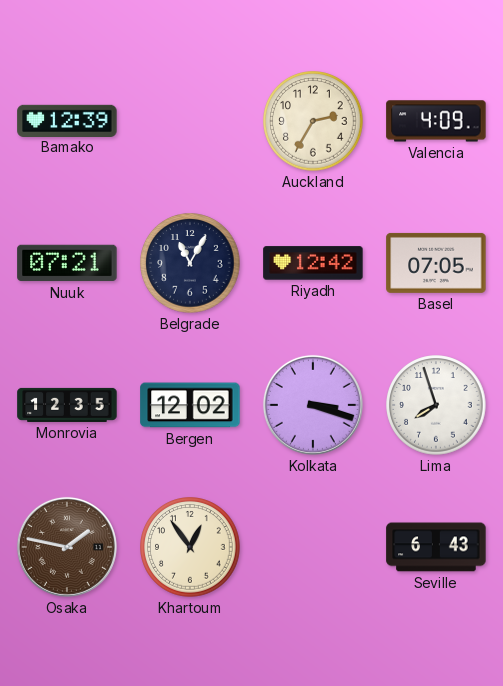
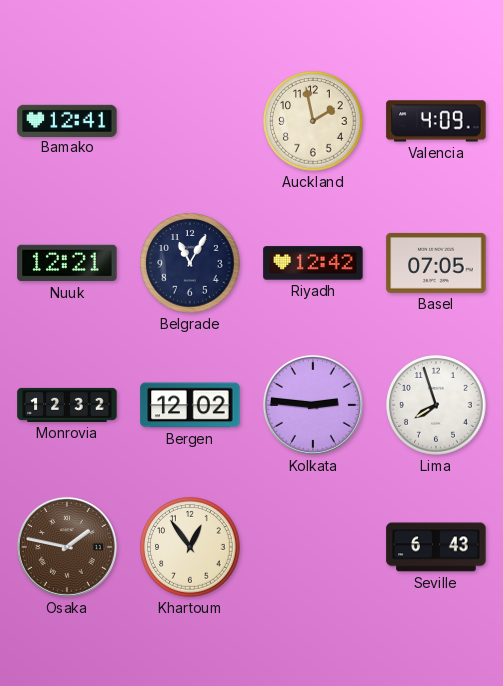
Bamako: 12:39 -> 12:41 (67, 120)
Auckland: 2:35 -> 1:58 (313, 121)
Nuuk: 07:21 -> 12:21 (67, 263)
Monrovia: 12:35 -> 12:32 (67, 405)
Kolkata: 3:18 -> 2:46 (313, 405)
